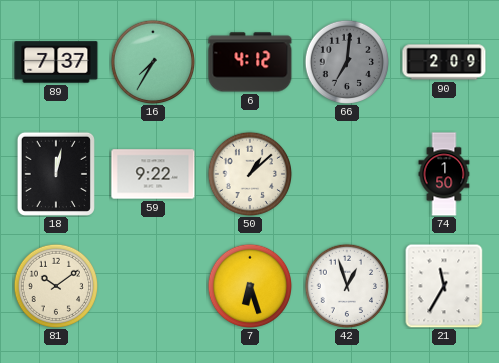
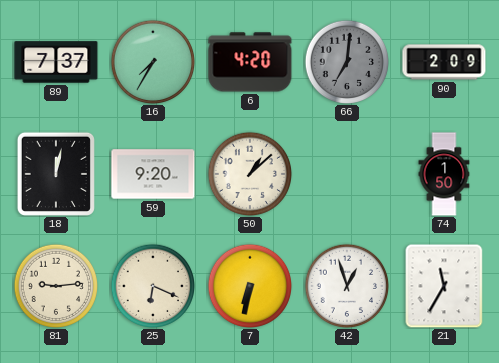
6: 4:12 -> 4:20 (250, 62)
59: 9:22 -> 9:20 (153, 174)
81: 10:09 -> 9:14 (55, 285)
25: none -> 6:19 (152, 285)
7: 6:27 -> 6:32 (249, 285)
